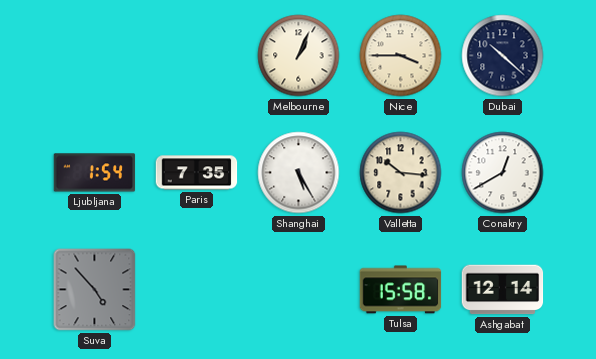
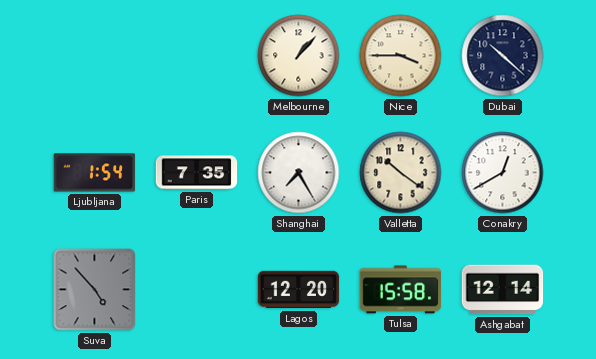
Melbourne: 1:04 -> 1:07 (299, 56)
Shanghai: 5:25 -> 7:25 (299, 173)
Valletta: 10:16 -> 10:21 (401, 173)
Lagos: none -> 12:20 (299, 290)
